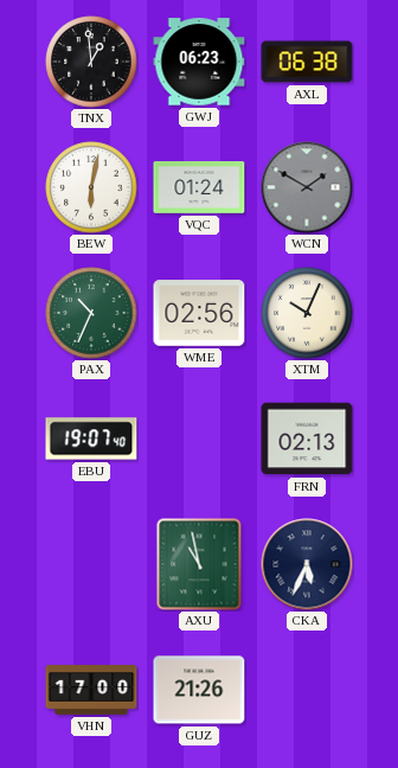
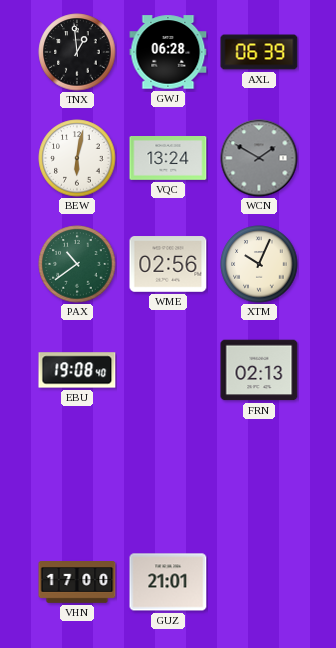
GWJ: 06:23 -> 06:28 (168, 52)
AXL: 06:38 -> 06:39 (259, 52)
VQC: 01:24 -> 13:24 (168, 159)
PAX: 10:34 -> 10:39 (77, 264)
EBU: 19:07 -> 19:08 (77, 370)
AXU: 10:58 -> none (199, 564)
CKA: 5:34 -> none (307, 564)
GUZ: 21:26 -> 21:01 (168, 582)
